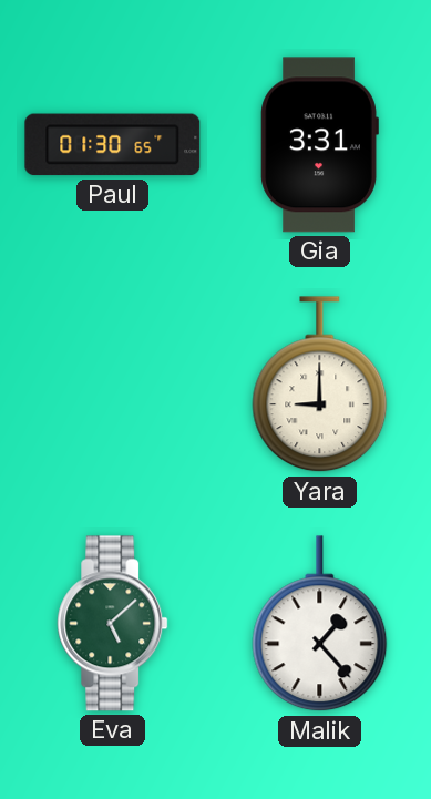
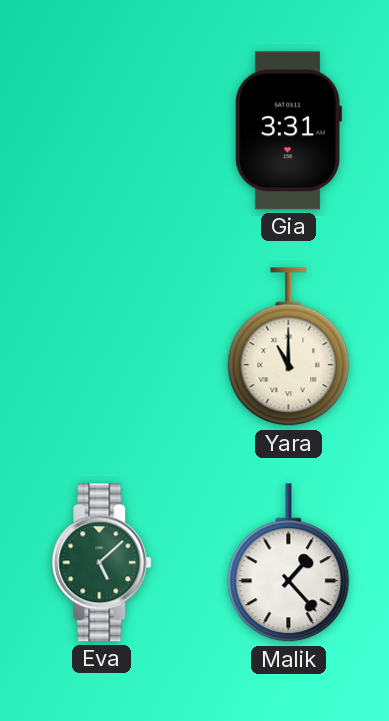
Paul: 01:30 -> none (113, 145)
Yara: 9:00 -> 11:00 (289, 347)
